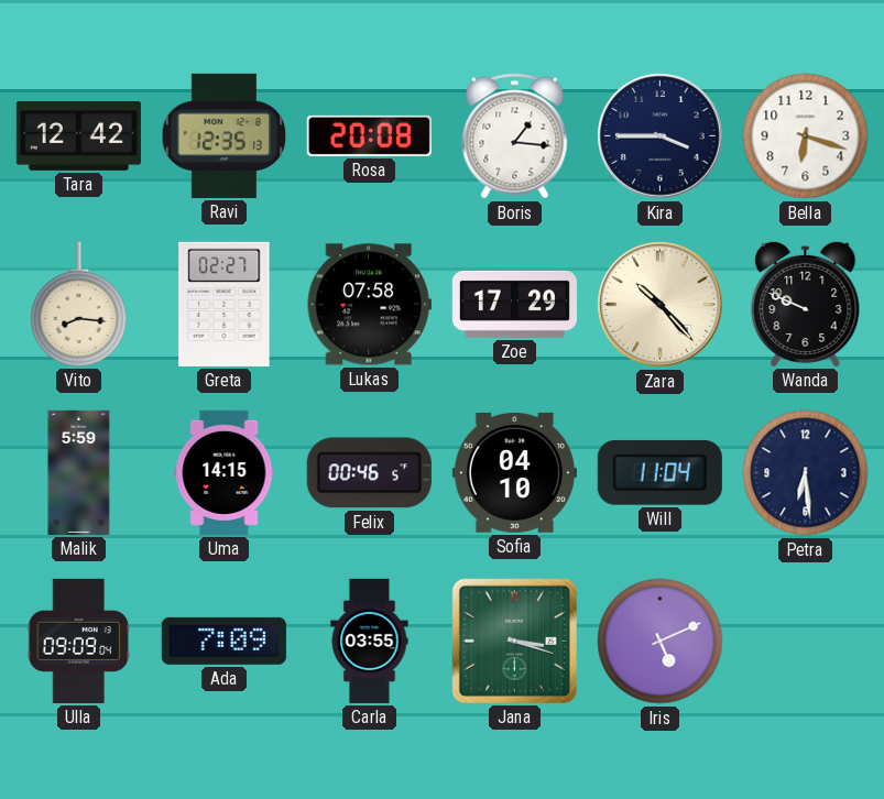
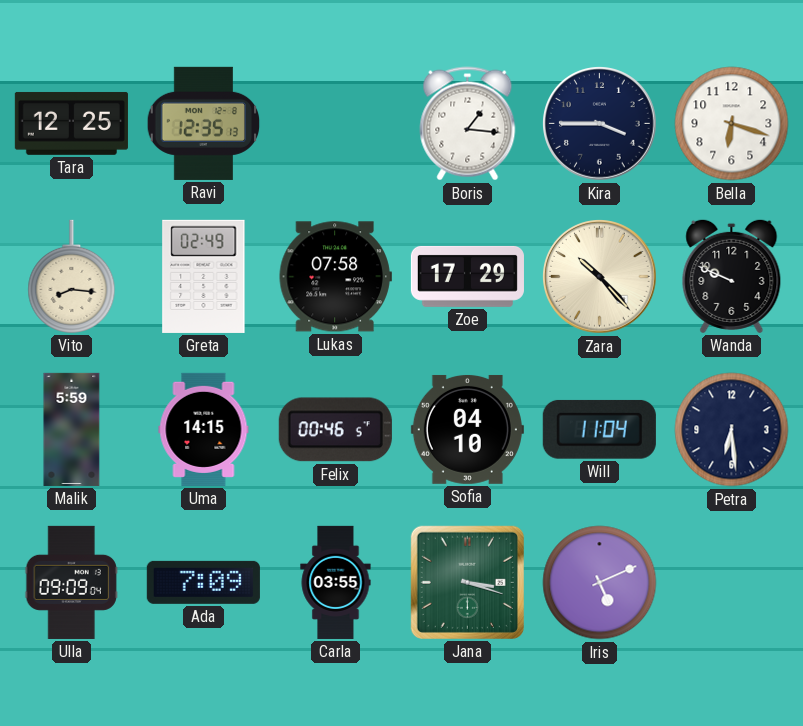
Tara: 12:42 -> 12:25 (71, 123)
Rosa: 20:08 -> none (369, 135)
Greta: 02:27 -> 02:49 (204, 276)
